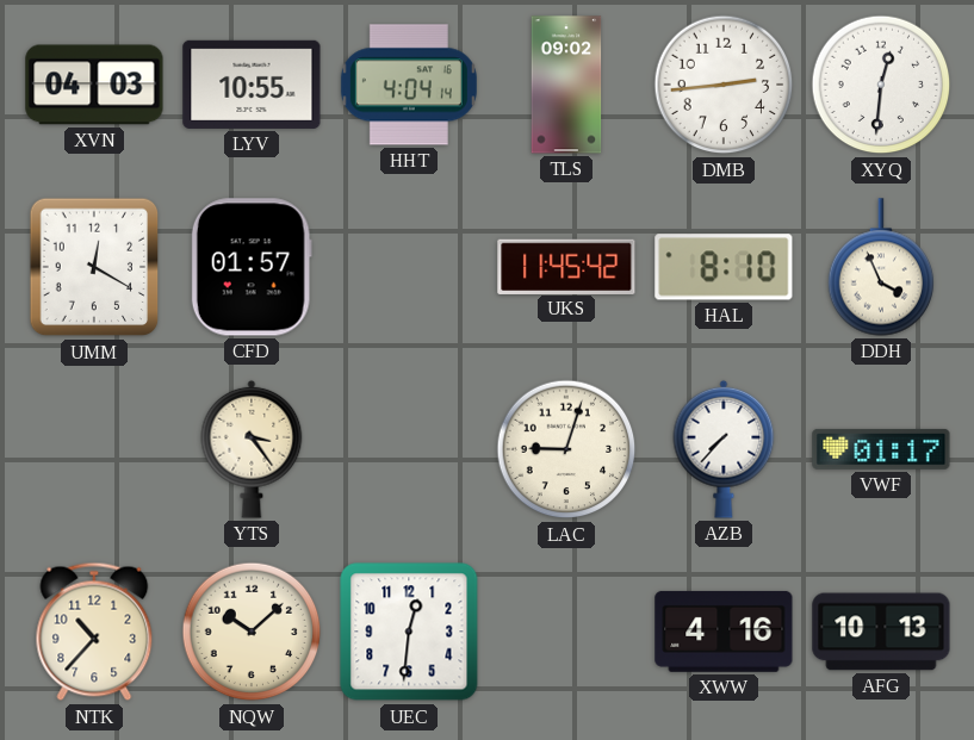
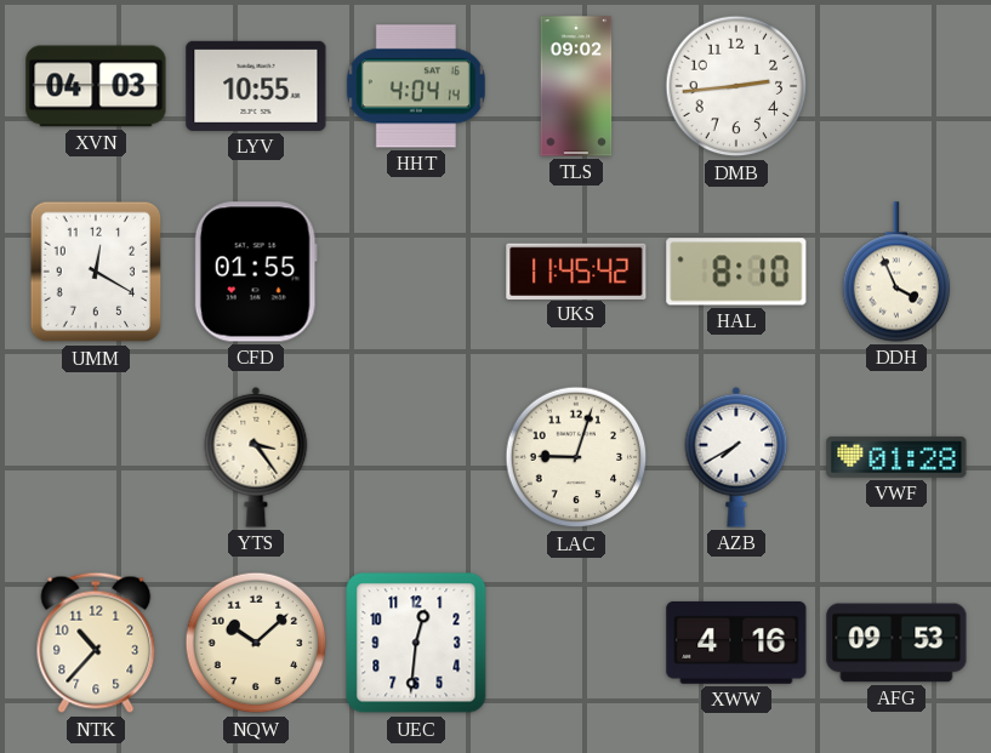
XYQ: 12:31 -> none (881, 85)
CFD: 01:57 -> 01:55 (256, 272)
AZB: 7:37 -> 7:40 (736, 457)
VWF: 01:17 -> 01:28 (896, 457)
AFG: 10:13 -> 09:53 (896, 643)
